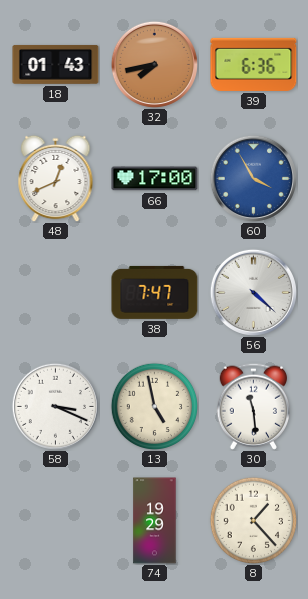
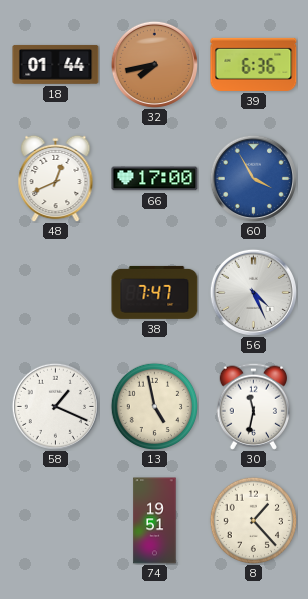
18: 01:43 -> 01:44 (56, 65)
56: 4:22 -> 4:26 (253, 292)
58: 3:19 -> 1:19 (55, 406)
30: 11:29 -> 11:32 (253, 406)
74: 19:29 -> 19:51 (155, 521)
